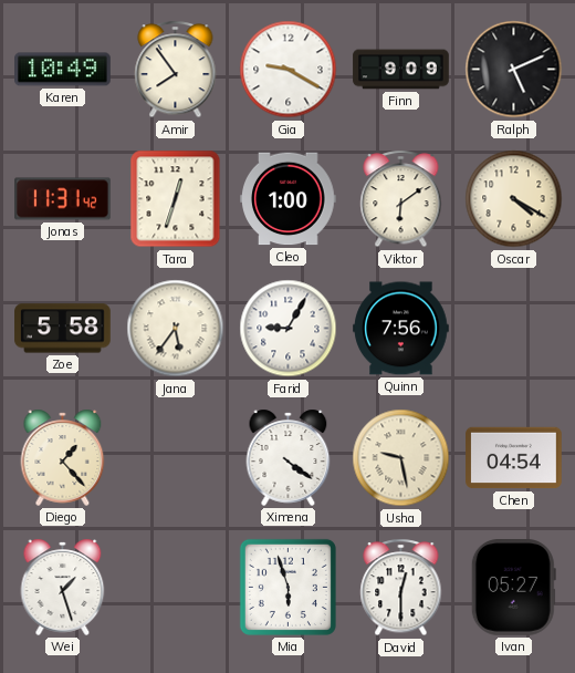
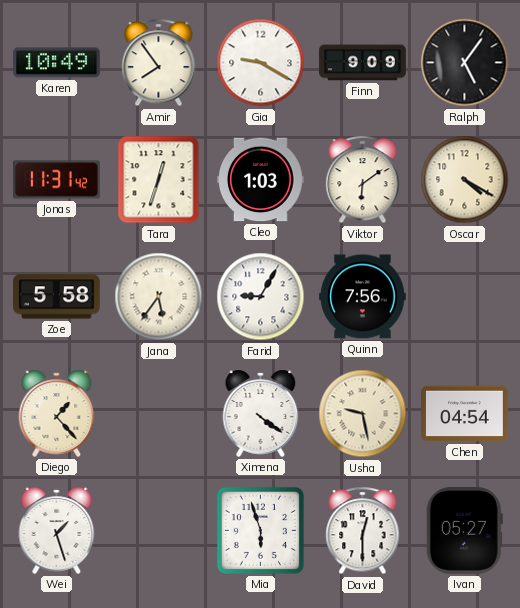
Ralph: 5:11 -> 5:06 (465, 63)
Cleo: 1:00 -> 1:03 (261, 180)
